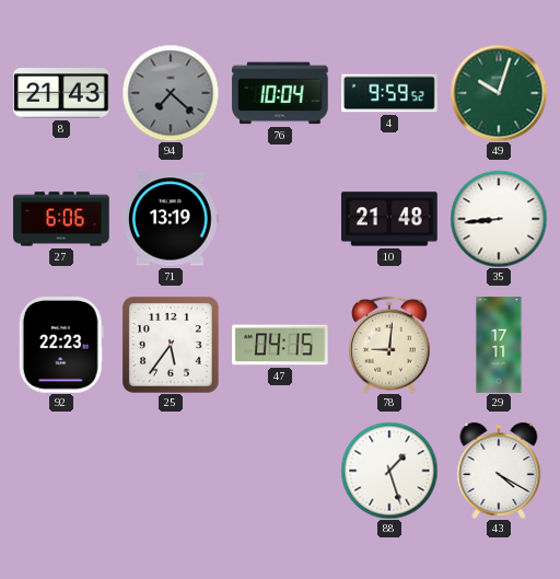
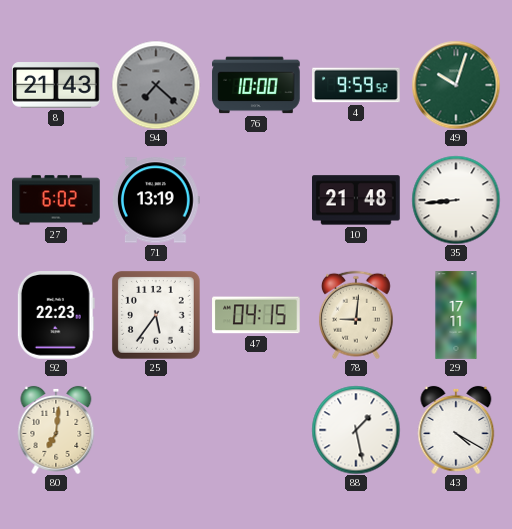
76: 10:04 -> 10:00 (256, 85)
27: 6:06 -> 6:02 (56, 200)
80: none -> 7:01 (56, 430)
88: 1:27 -> 1:28 (356, 430)
